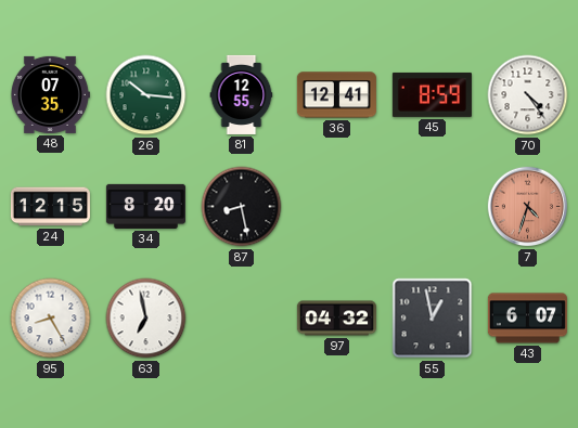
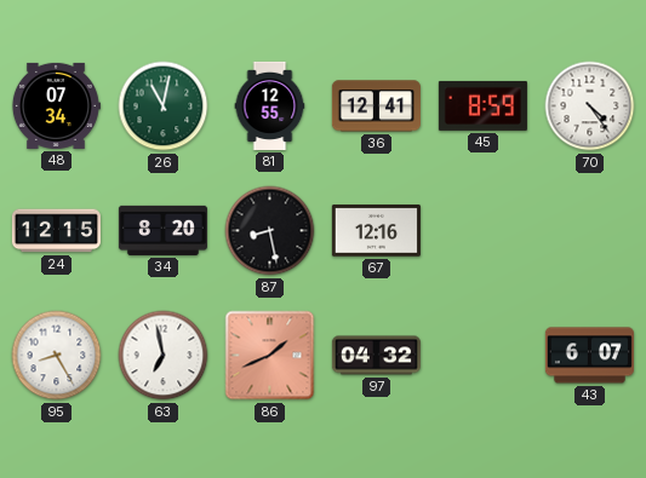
48: 07:35 -> 07:34 (56, 105)
26: 10:16 -> 11:02 (164, 106)
67: none -> 12:16 (376, 231)
7: 4:33 -> none (528, 207)
86: none -> 1:41 (270, 356)
55: 12:58 -> none (433, 319)
